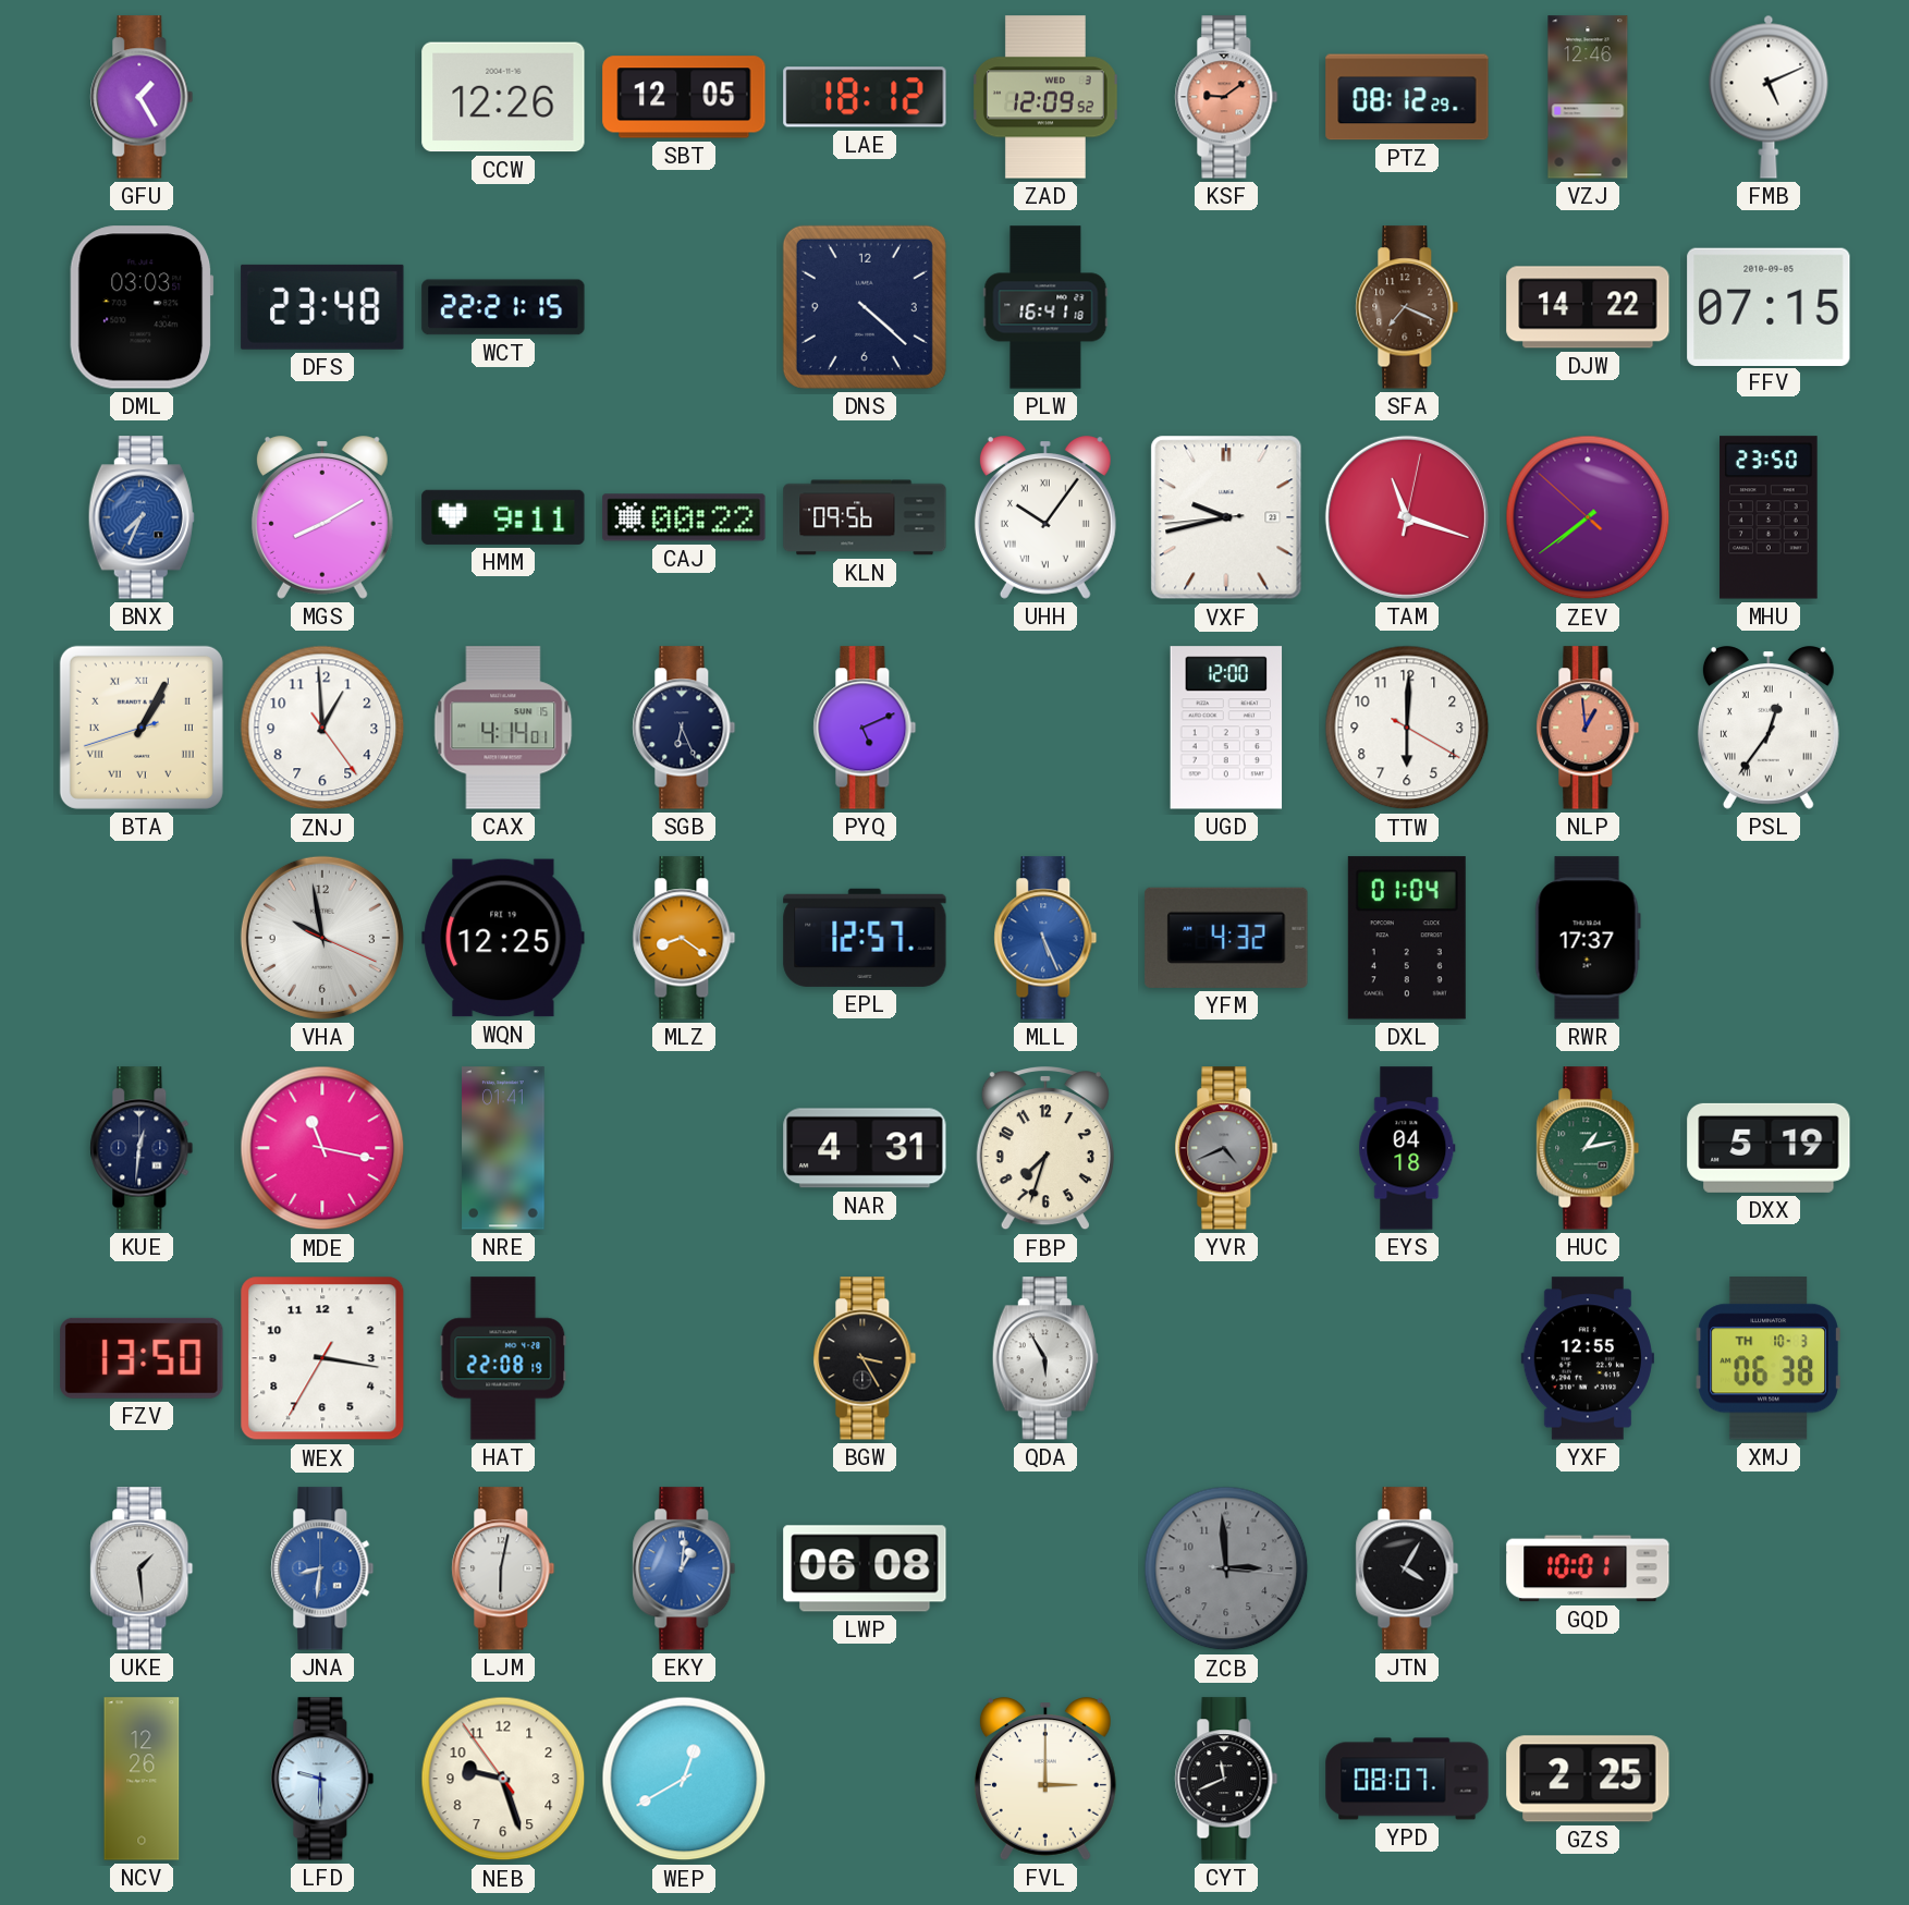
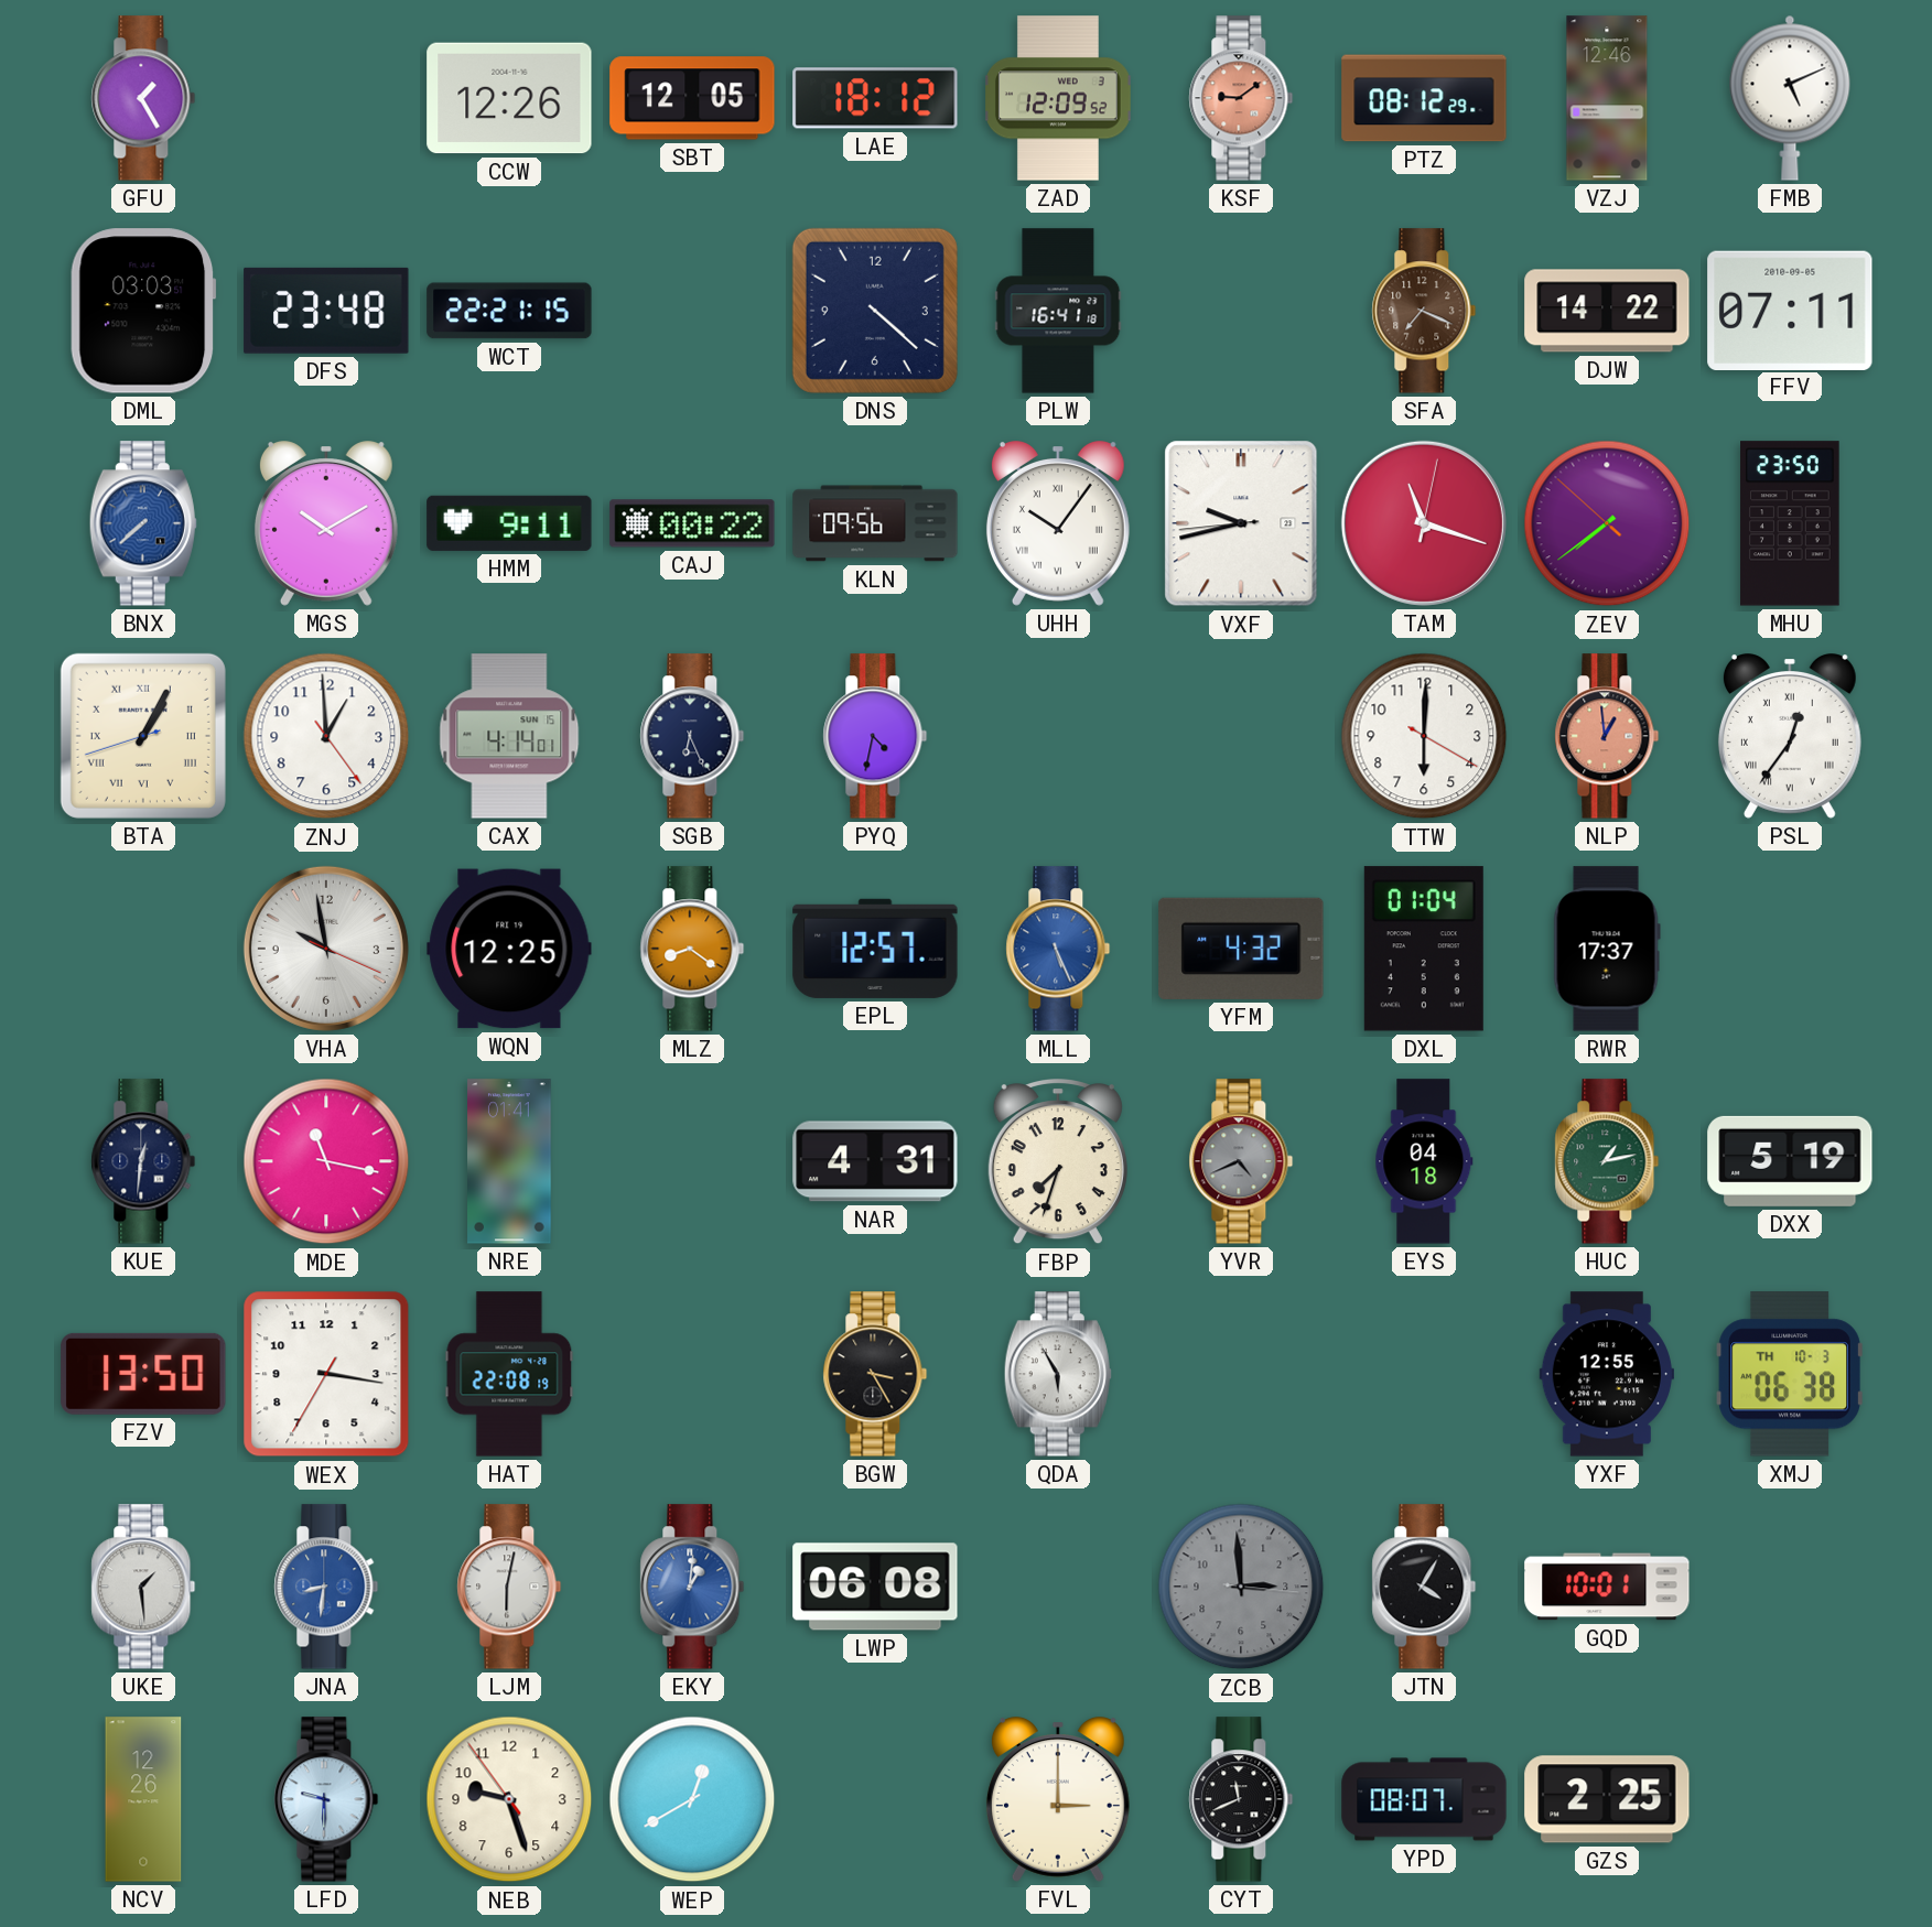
FFV: 07:15 -> 07:11 (1790, 310)
BNX: 7:34 -> 7:38 (143, 523)
MGS: 8:10 -> 10:10 (326, 523)
PYQ: 5:11 -> 4:32 (875, 736)
UGD: 12:00 -> none (1226, 728)
